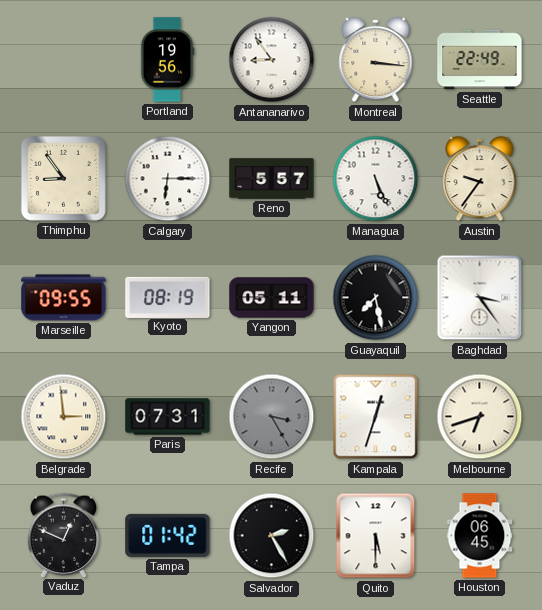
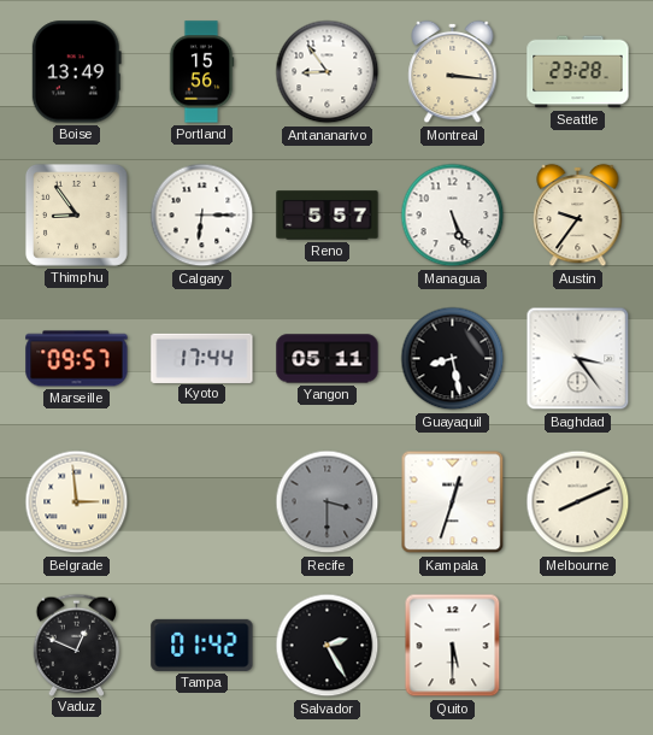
Boise: none -> 13:49 (76, 72)
Portland: 19:56 -> 15:56 (201, 72)
Seattle: 22:49 -> 23:28 (578, 72)
Marseille: 09:55 -> 09:57 (77, 359)
Kyoto: 08:19 -> 17:44 (202, 358)
Guayaquil: 7:28 -> 8:28 (453, 359)
Paris: 07:31 -> none (168, 417)
Recife: 3:25 -> 3:30 (328, 502)
Melbourne: 6:42 -> 8:11 (578, 502)
Houston: 06:45 -> none (480, 536)
